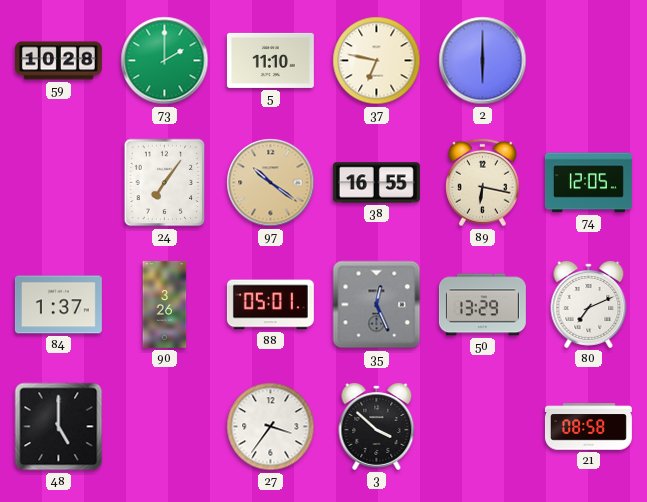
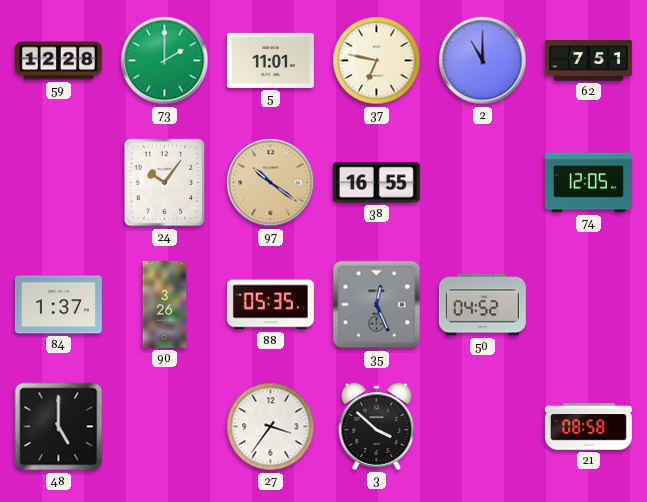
59: 10:28 -> 12:28 (58, 61)
5: 11:10 -> 11:01 (270, 60)
2: 6:00 -> 11:00 (483, 61)
62: none -> 7:51 (588, 61)
24: 7:06 -> 10:06 (165, 183)
89: 6:17 -> none (483, 183)
88: 05:01 -> 05:35 (270, 305)
50: 13:29 -> 04:52 (482, 305)
80: 7:11 -> none (589, 305)
